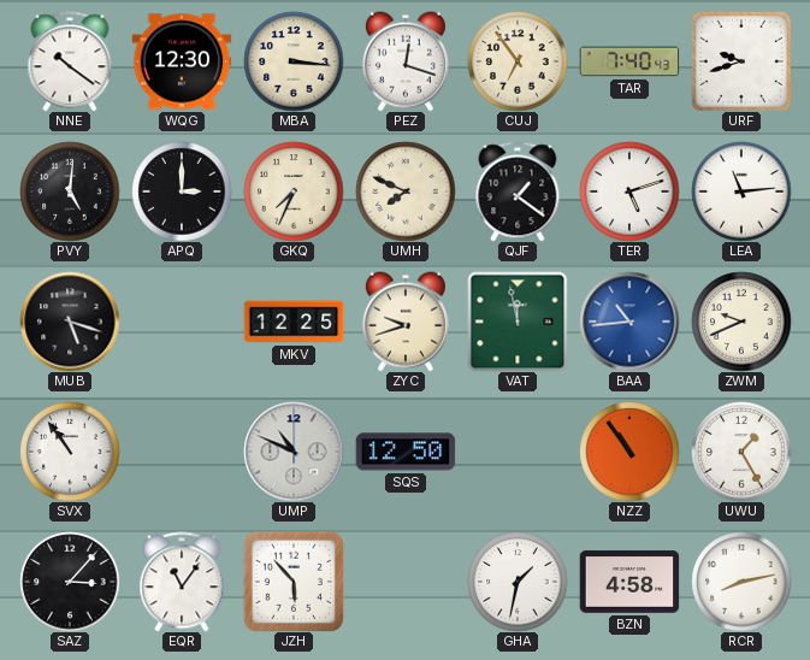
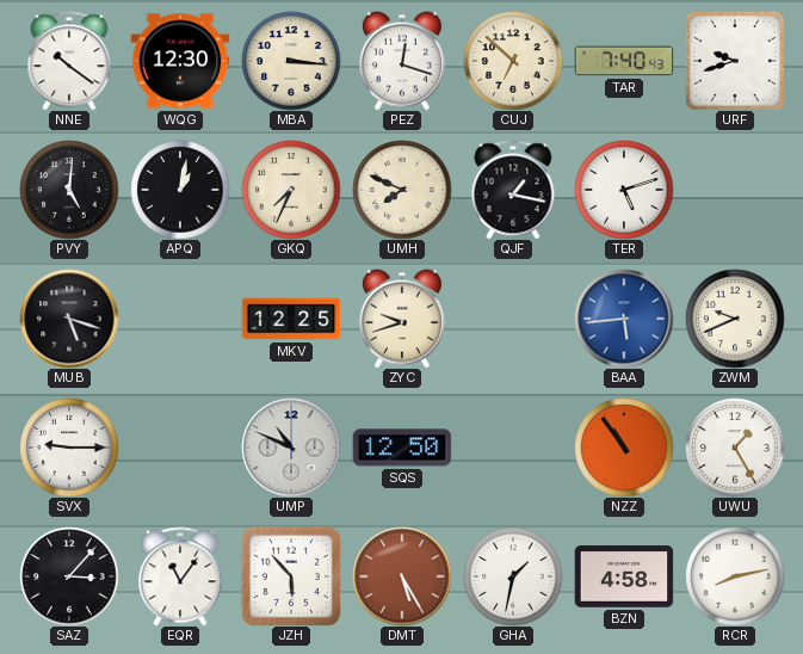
CUJ: 6:54 -> 6:52 (513, 61)
APQ: 3:00 -> 1:02 (180, 190)
QJF: 1:21 -> 1:17 (513, 190)
LEA: 11:14 -> none (741, 191)
VAT: 11:58 -> none (518, 322)
BAA: 10:44 -> 5:44 (624, 319)
SVX: 10:54 -> 9:15 (69, 448)
DMT: none -> 5:25 (402, 576)
